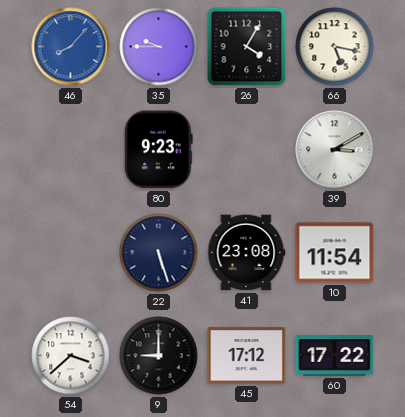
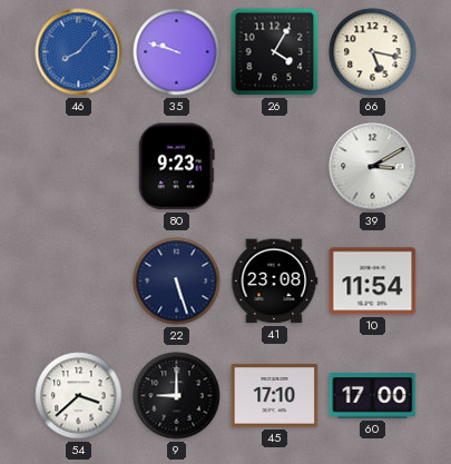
35: 9:45 -> 9:48 (177, 52)
45: 17:12 -> 17:10 (275, 396)
60: 17:22 -> 17:00 (373, 396)
